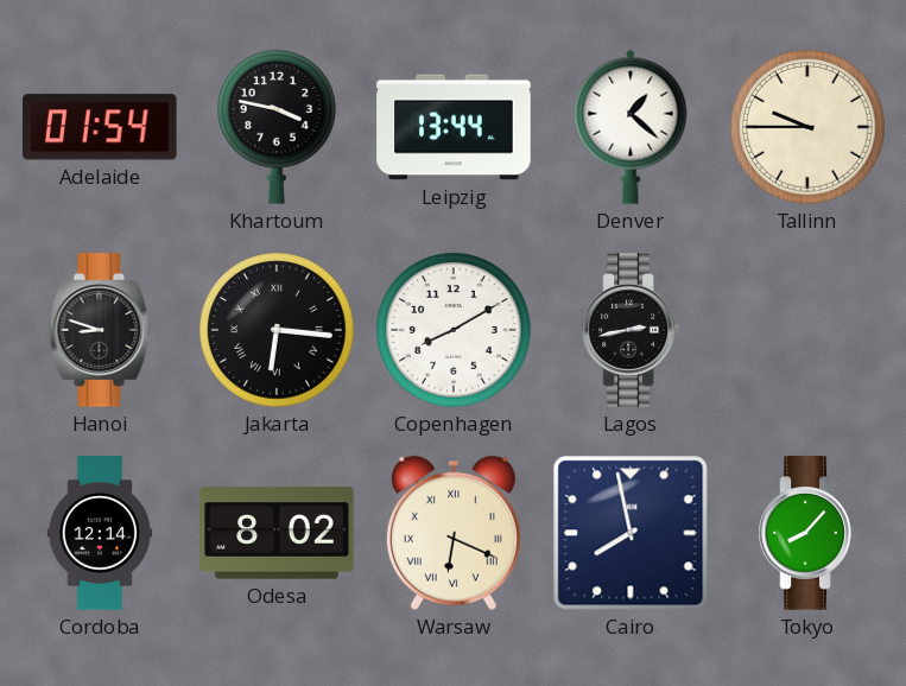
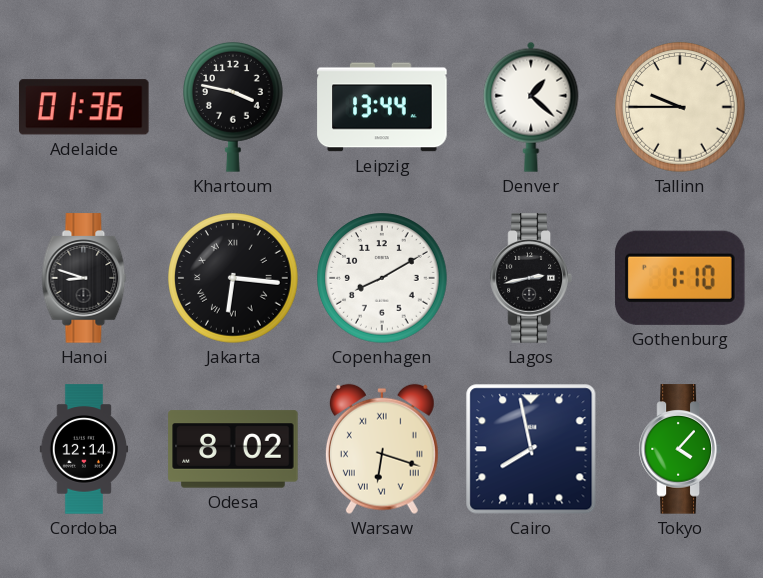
Adelaide: 01:54 -> 01:36 (85, 107)
Gothenburg: none -> 1:10 (680, 278)
Warsaw: 6:19 -> 6:18 (382, 449)
Tokyo: 8:07 -> 4:07 (680, 449)
